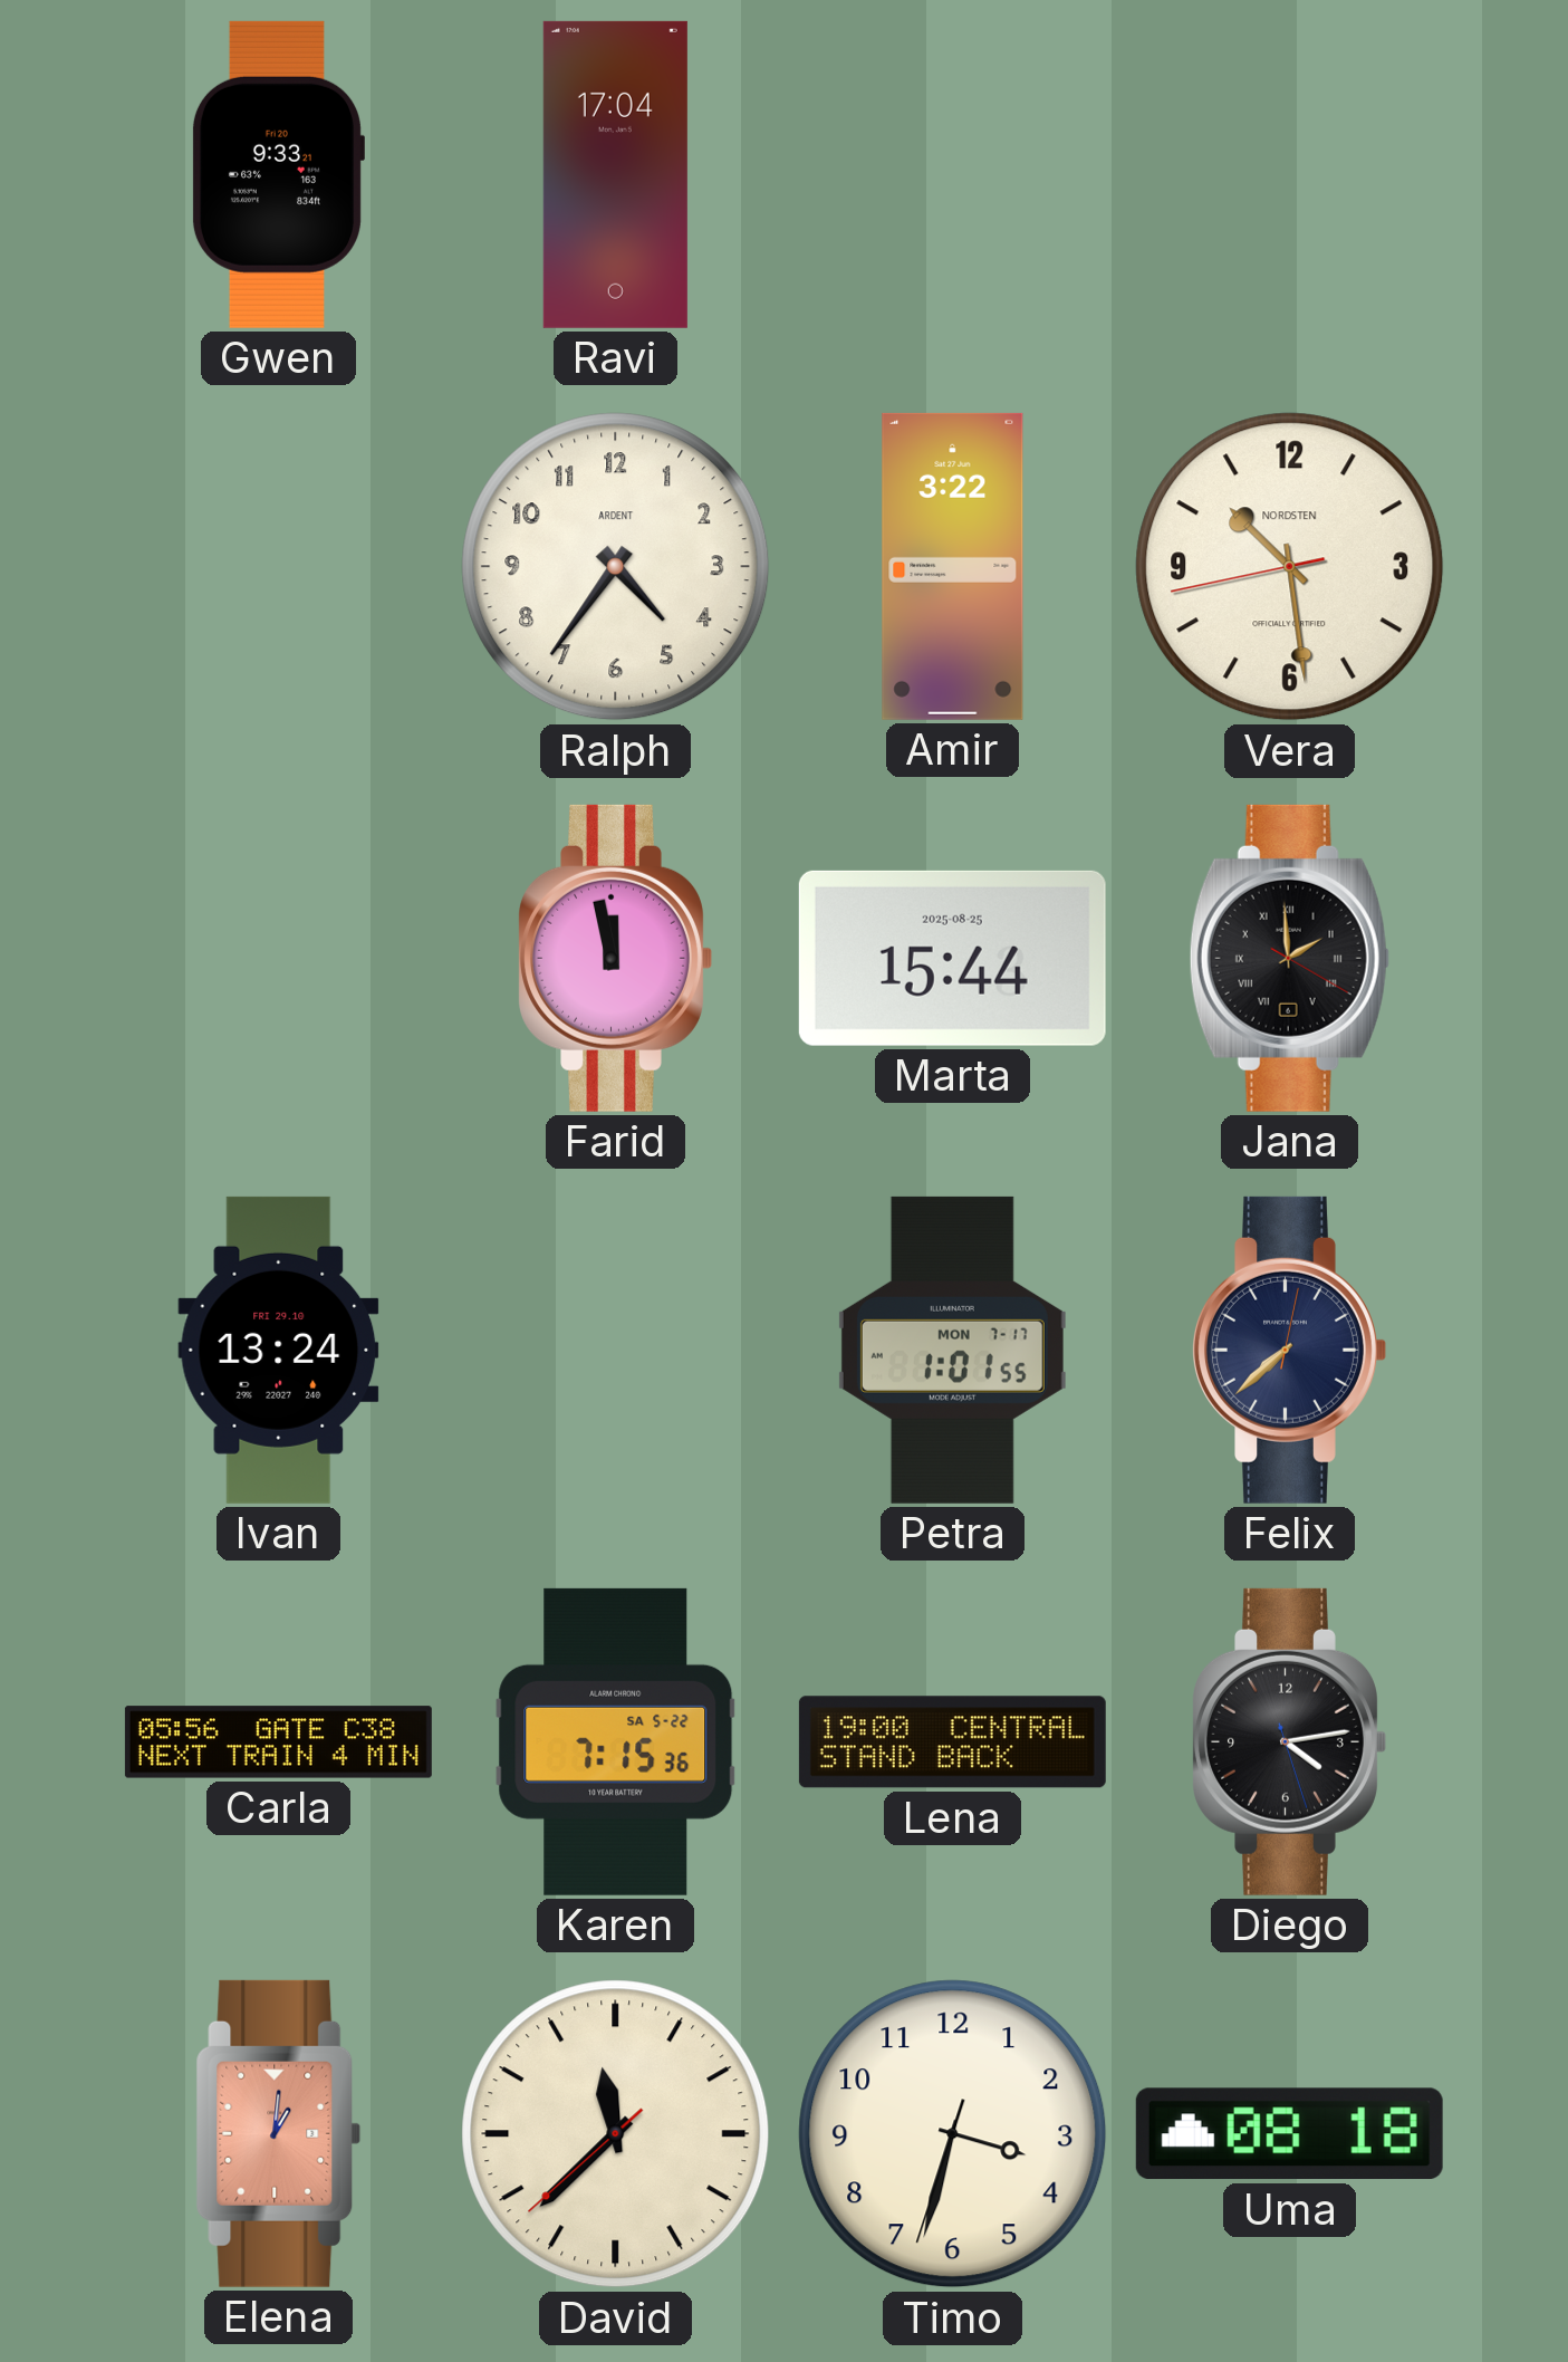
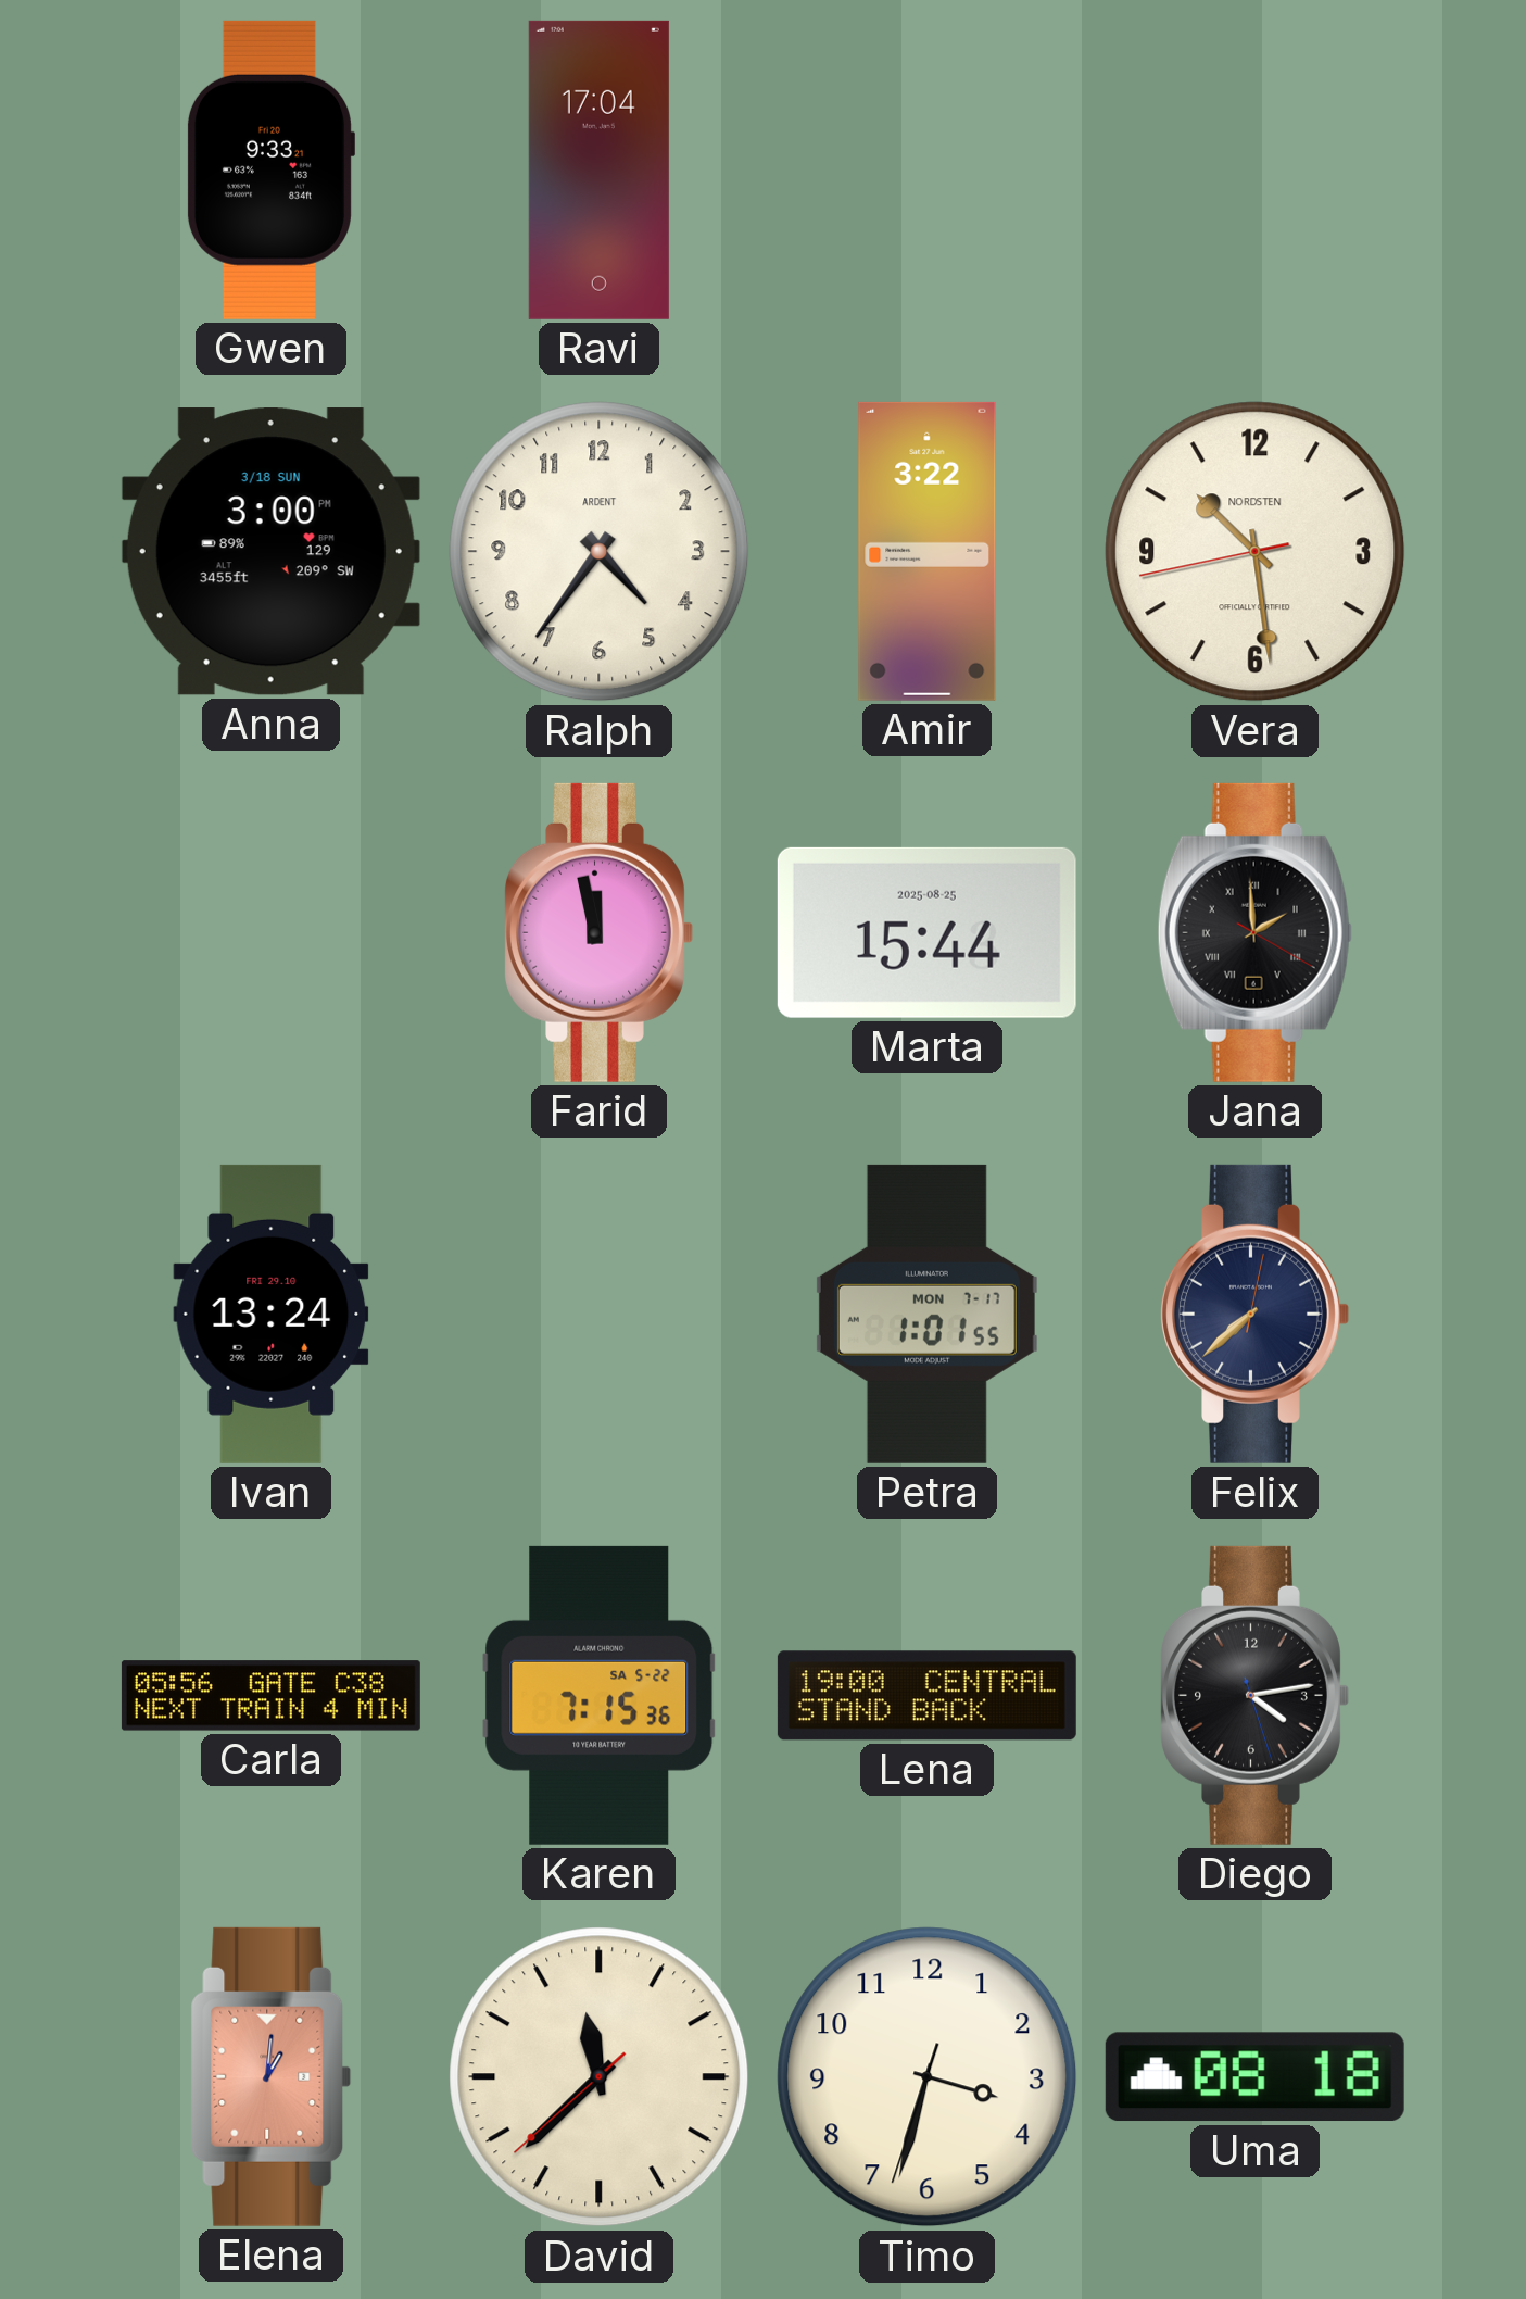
Anna: none -> 3:00 (270, 552)
